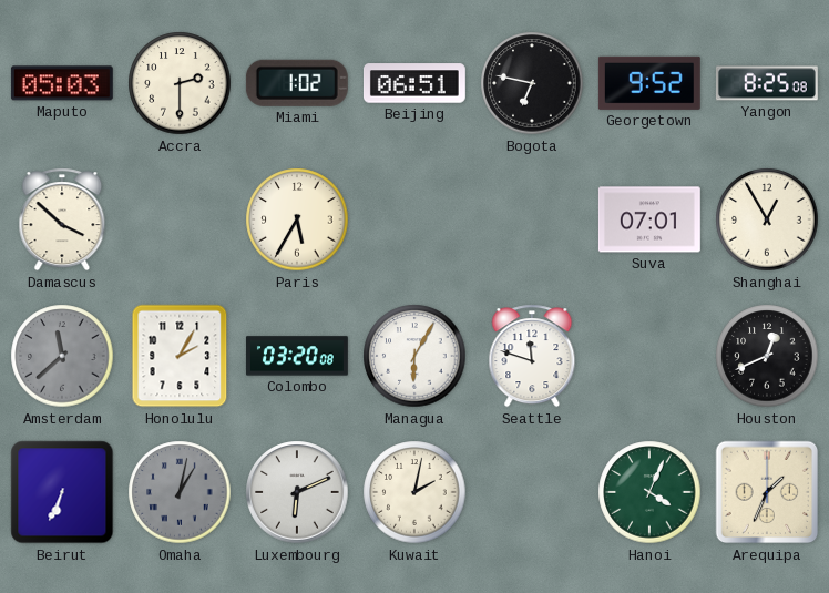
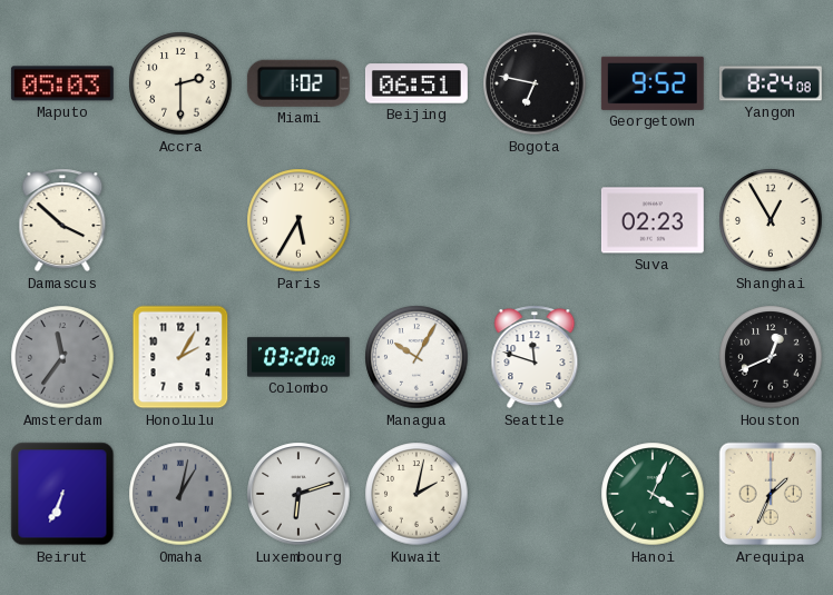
Yangon: 8:25 -> 8:24 (771, 83)
Suva: 07:01 -> 02:23 (653, 220)
Amsterdam: 11:38 -> 11:36 (62, 357)
Managua: 6:05 -> 10:05 (416, 357)
Luxembourg: 6:11 -> 6:12 (298, 494)
